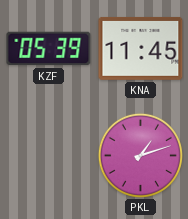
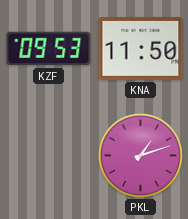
KZF: 05:39 -> 09:53 (49, 49)
KNA: 11:45 -> 11:50 (141, 48)
